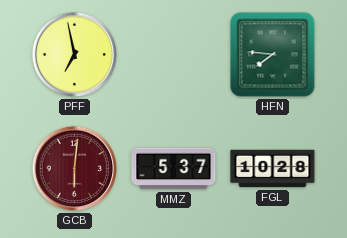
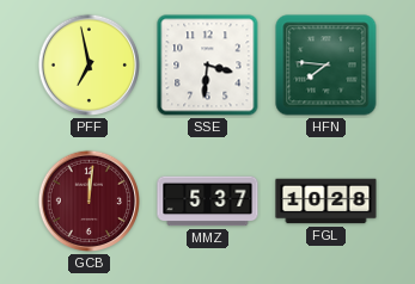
SSE: none -> 3:31 (208, 66)
GCB: 6:01 -> 12:01 (90, 202)
